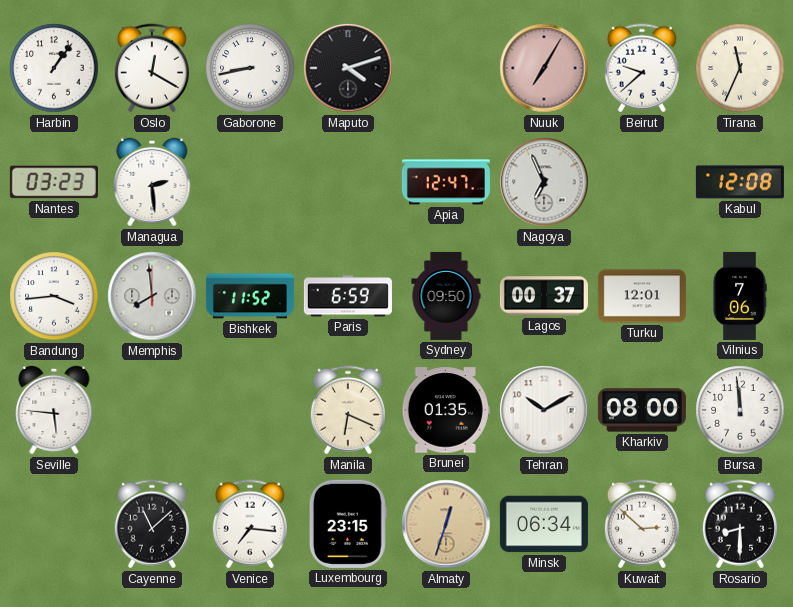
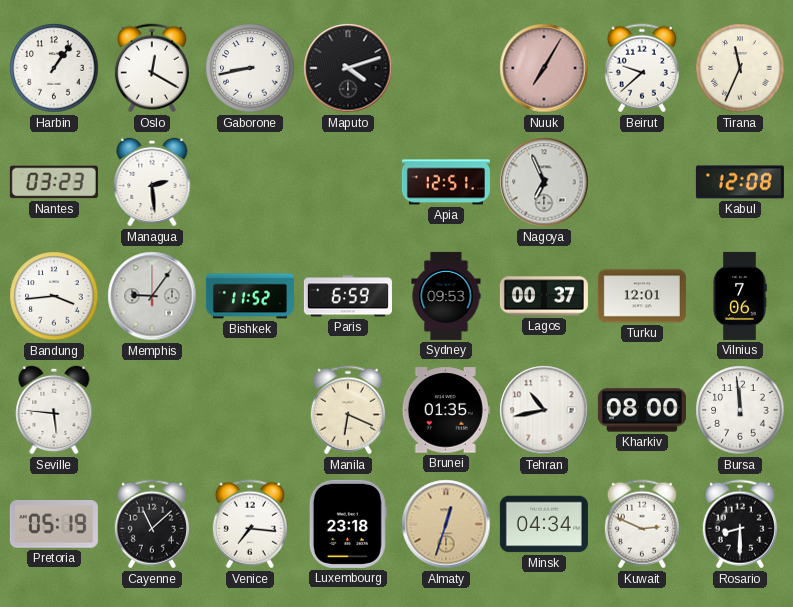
Apia: 12:47 -> 12:51 (446, 182)
Memphis: 7:59 -> 9:06 (152, 296)
Sydney: 09:50 -> 09:53 (446, 296)
Tehran: 10:10 -> 10:43 (544, 410)
Pretoria: none -> 05:19 (54, 525)
Luxembourg: 23:15 -> 23:18 (348, 524)
Minsk: 06:34 -> 04:34 (544, 524)
Kuwait: 2:52 -> 2:49 (642, 524)
